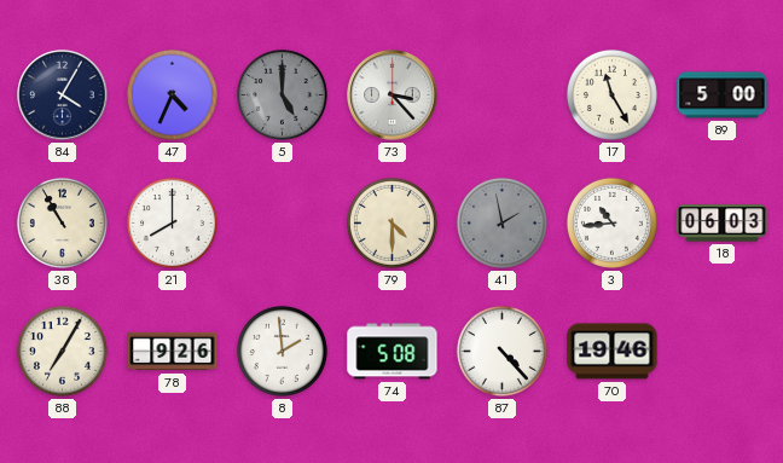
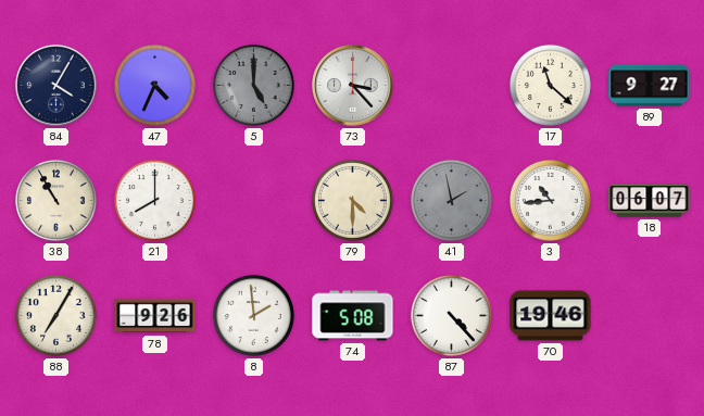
17: 11:25 -> 11:22 (550, 85)
89: 5:00 -> 9:27 (650, 86)
18: 06:03 -> 06:07 (650, 201)
